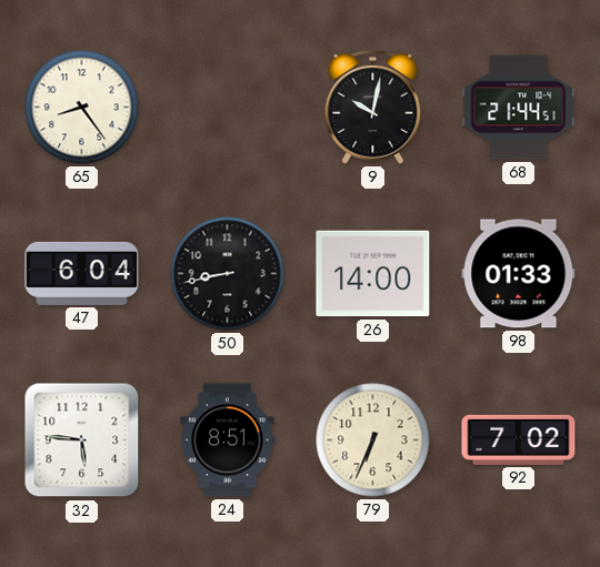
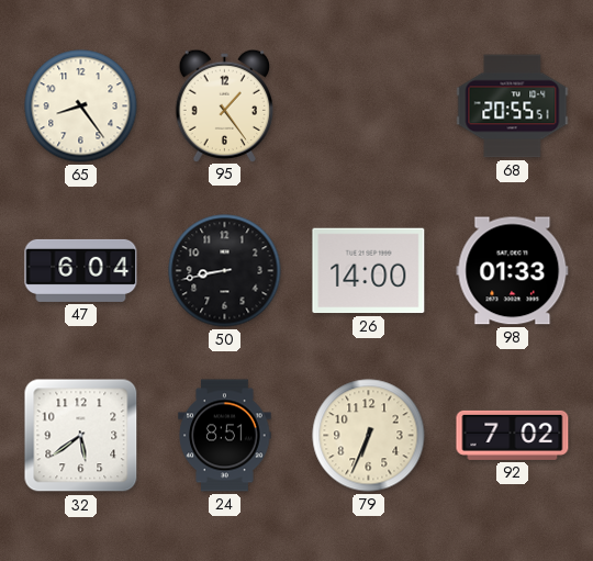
95: none -> 1:24 (225, 105)
9: 10:02 -> none (373, 107)
68: 21:44 -> 20:55 (513, 106)
32: 5:46 -> 5:39 (81, 436)
